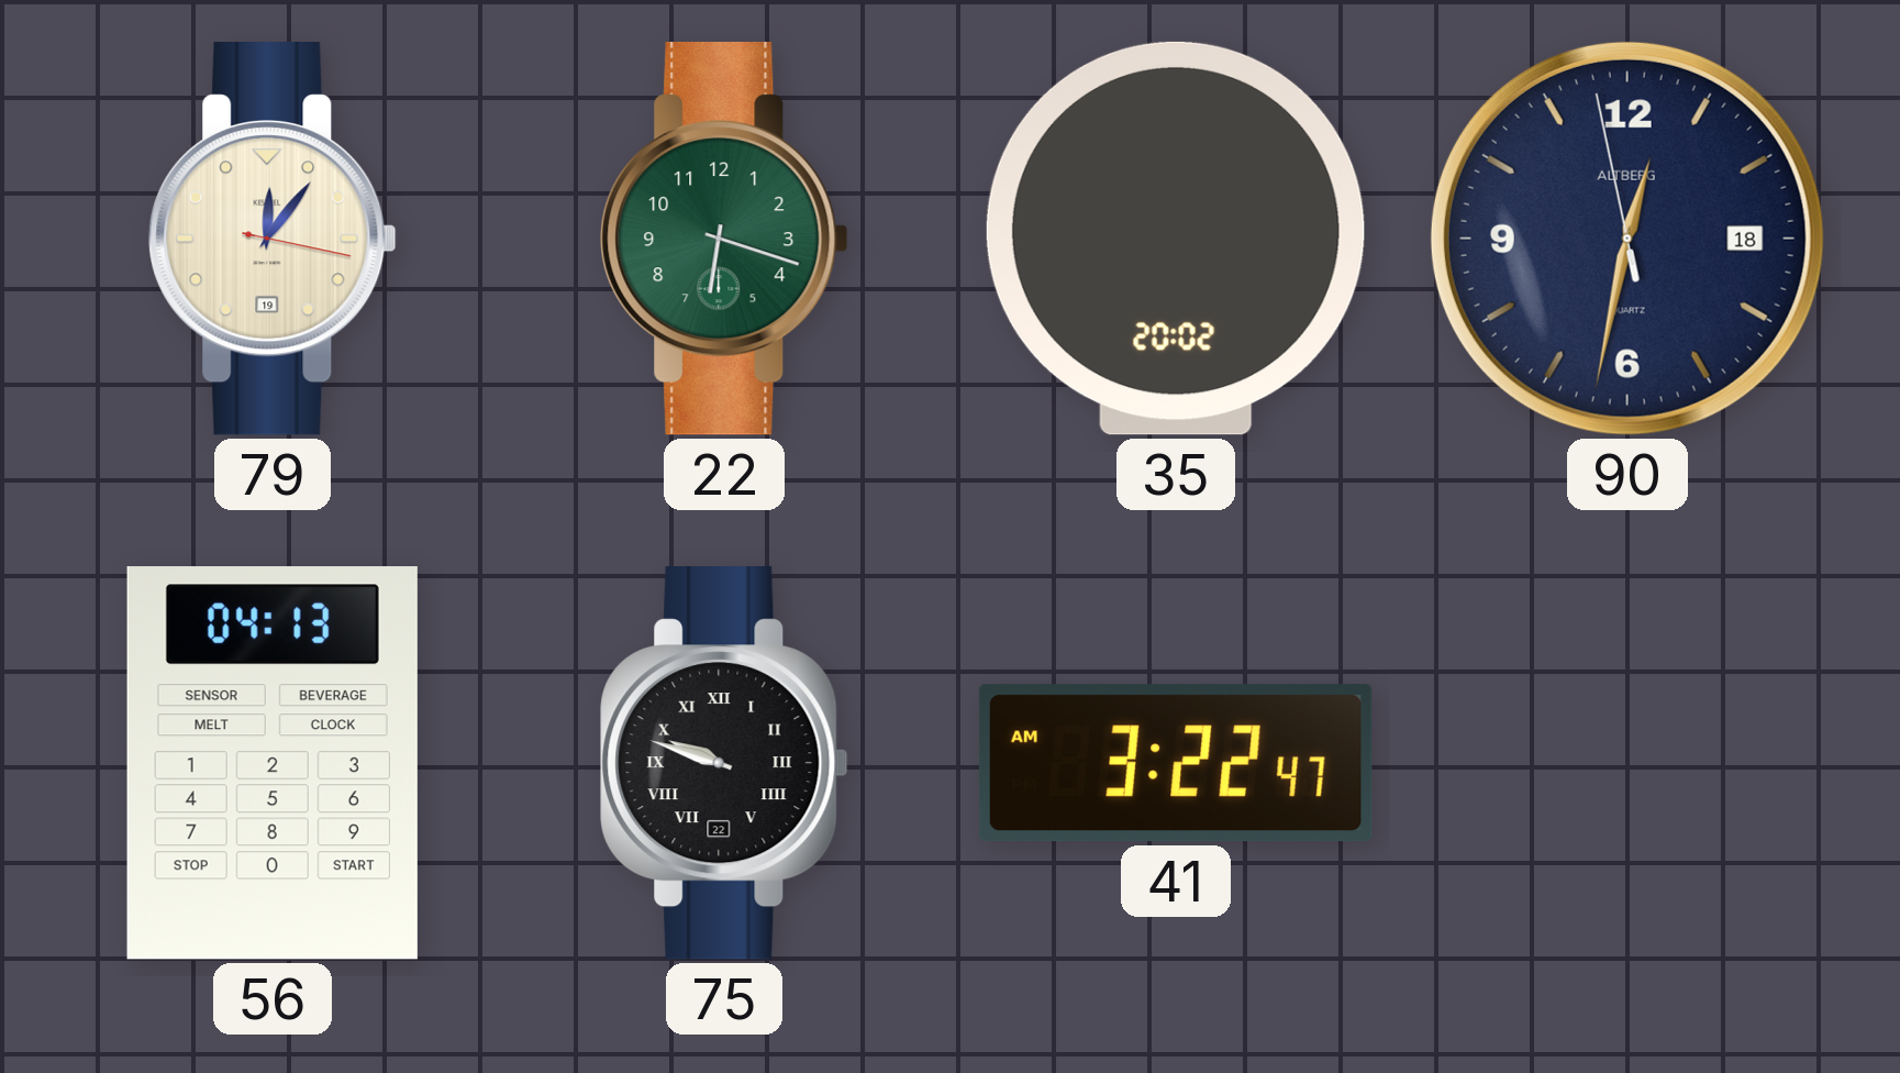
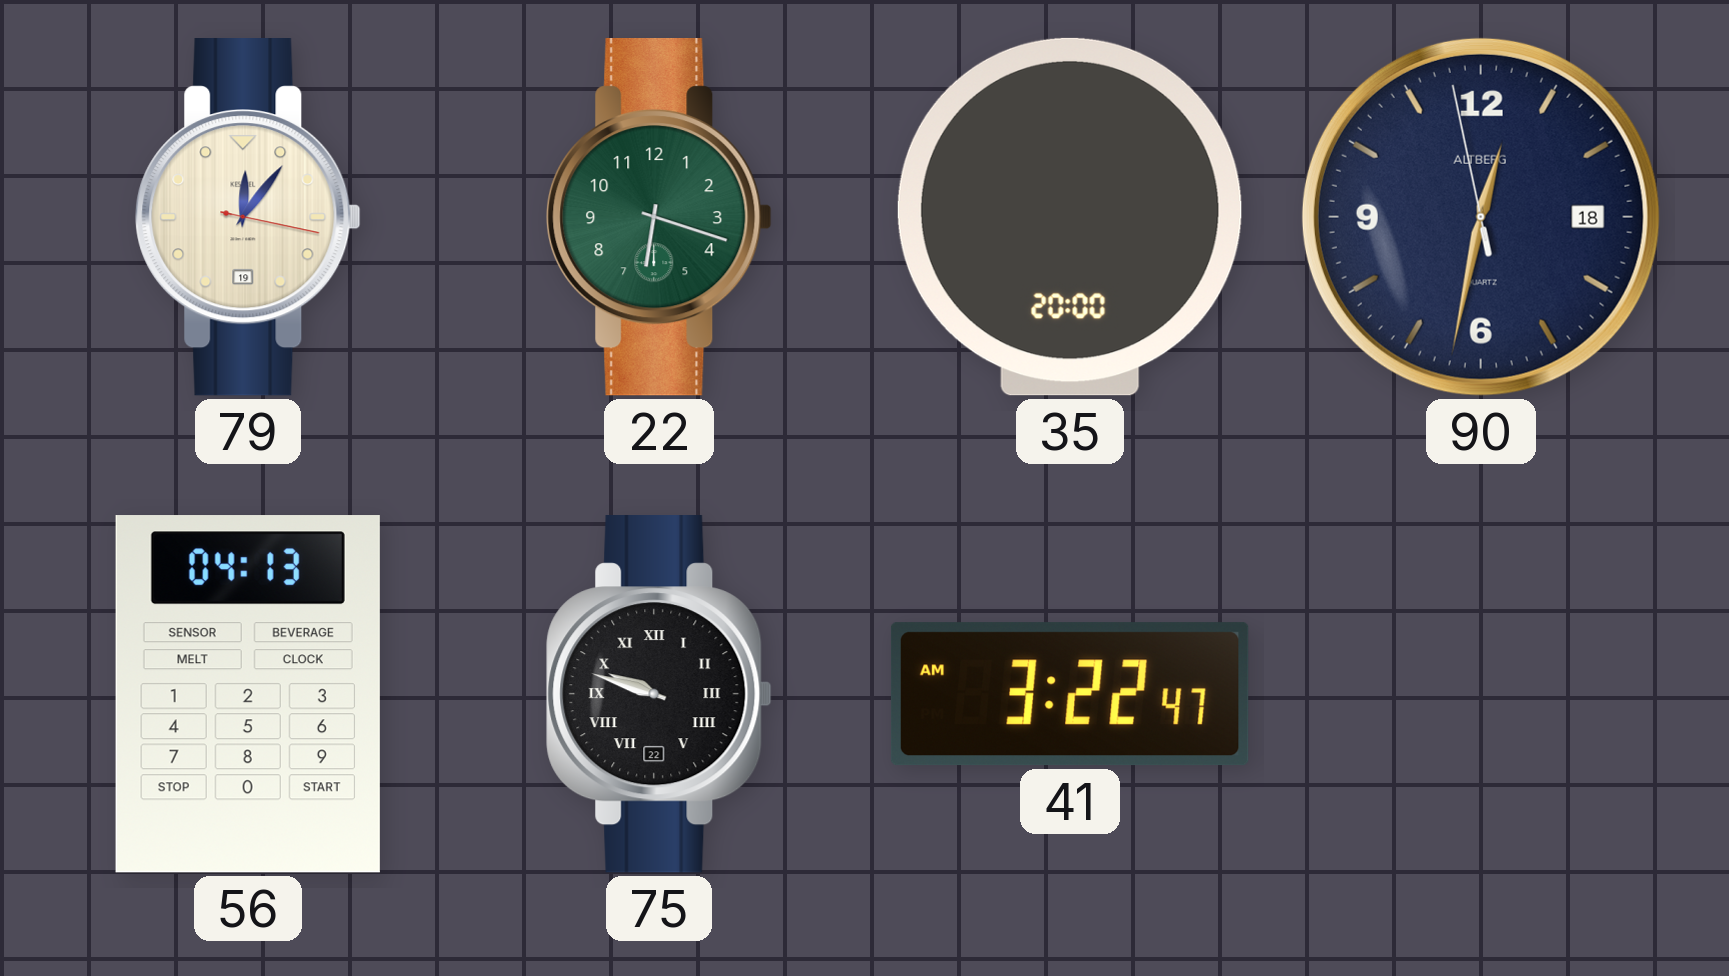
35: 20:02 -> 20:00 (1070, 217)
